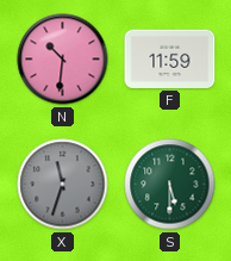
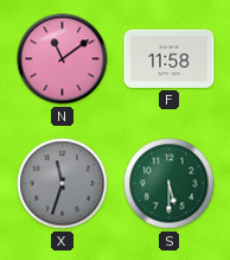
N: 10:31 -> 11:09 (63, 59)
F: 11:59 -> 11:58 (170, 58)
